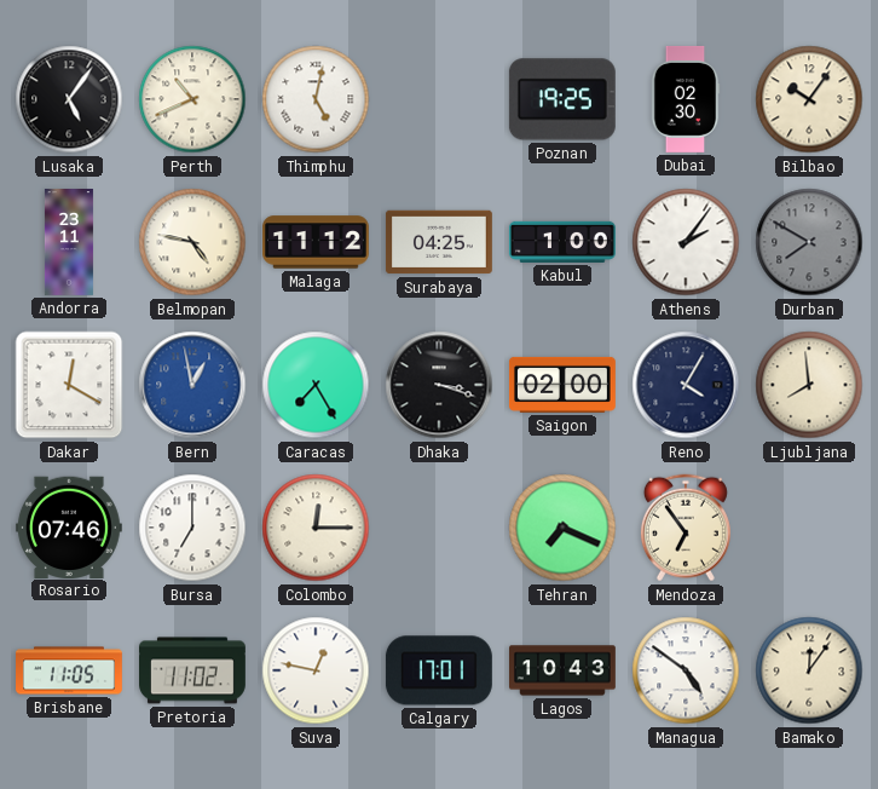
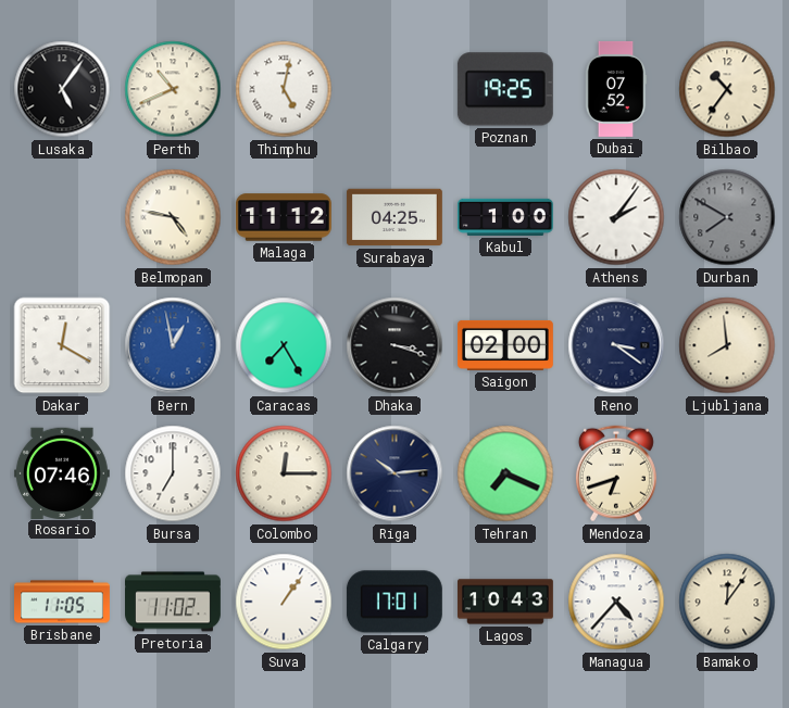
Dubai: 02:30 -> 07:52 (616, 89)
Bilbao: 10:06 -> 10:36 (727, 89)
Andorra: 23:11 -> none (69, 243)
Reno: 4:05 -> 3:21 (616, 345)
Riga: none -> 10:14 (394, 473)
Mendoza: 6:54 -> 6:42 (616, 473)
Suva: 12:47 -> 1:06 (284, 602)
Managua: 4:51 -> 4:37 (616, 602)
